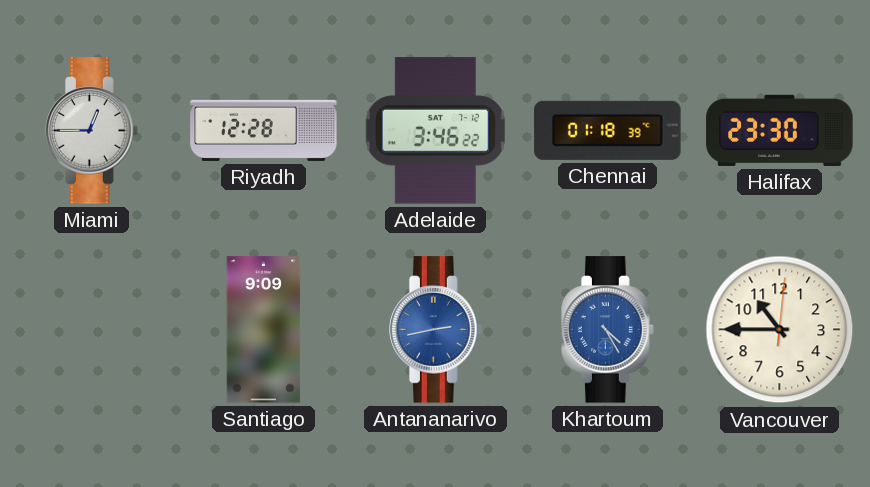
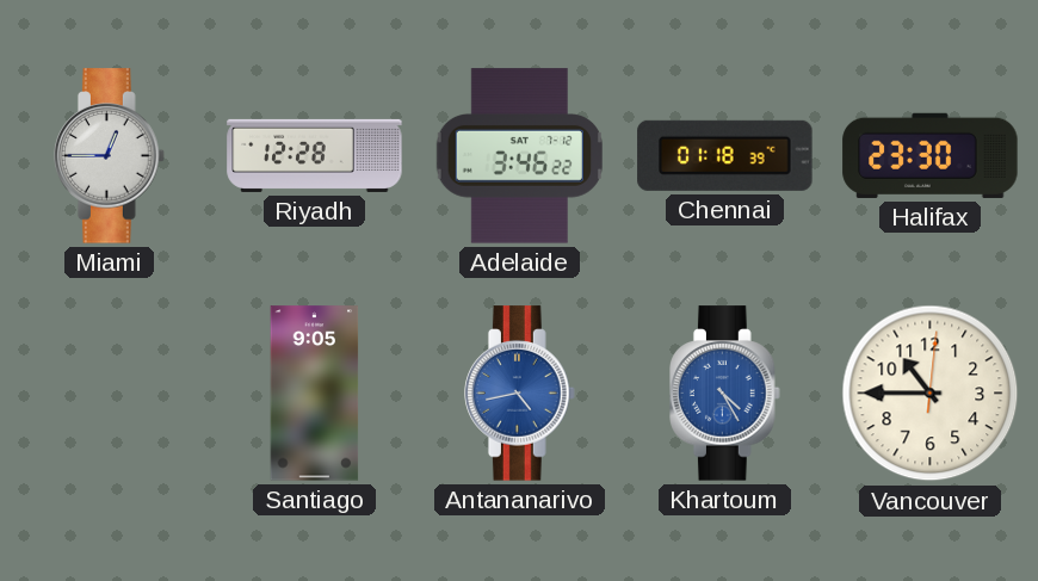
Santiago: 9:09 -> 9:05 (315, 394)
Antananarivo: 2:43 -> 4:43 (520, 394)
